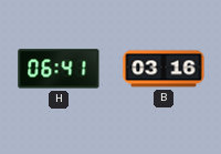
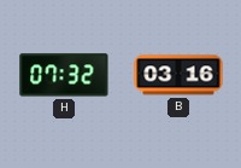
H: 06:41 -> 07:32 (64, 75)
